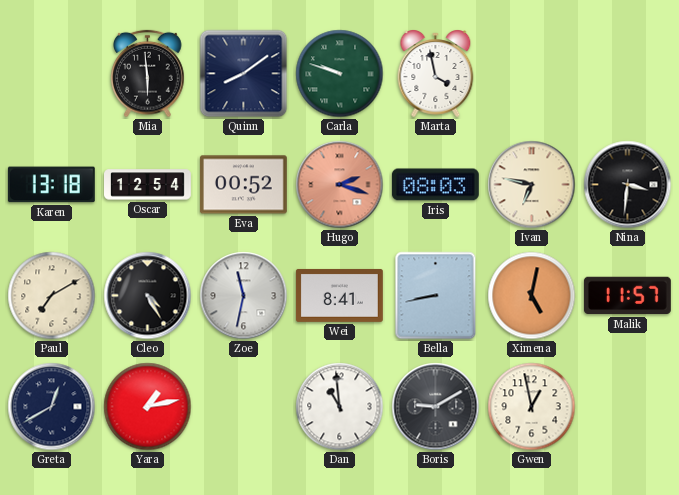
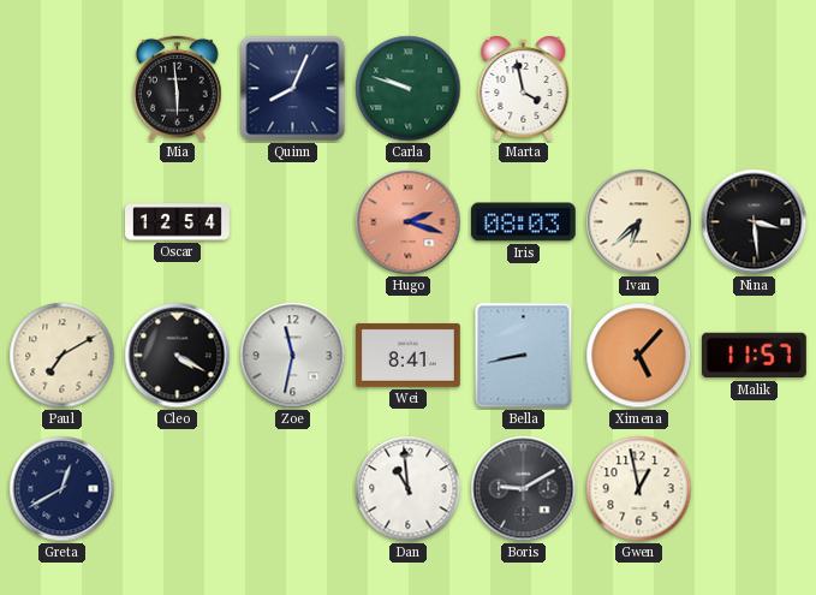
Quinn: 8:09 -> 8:04 (293, 89)
Karen: 13:18 -> none (51, 185)
Eva: 00:52 -> none (243, 185)
Ivan: 6:47 -> 6:38 (639, 222)
Nina: 3:31 -> 3:29 (755, 222)
Cleo: 4:25 -> 4:20 (178, 356)
Ximena: 5:02 -> 5:07 (639, 356)
Yara: 1:13 -> none (148, 407)
